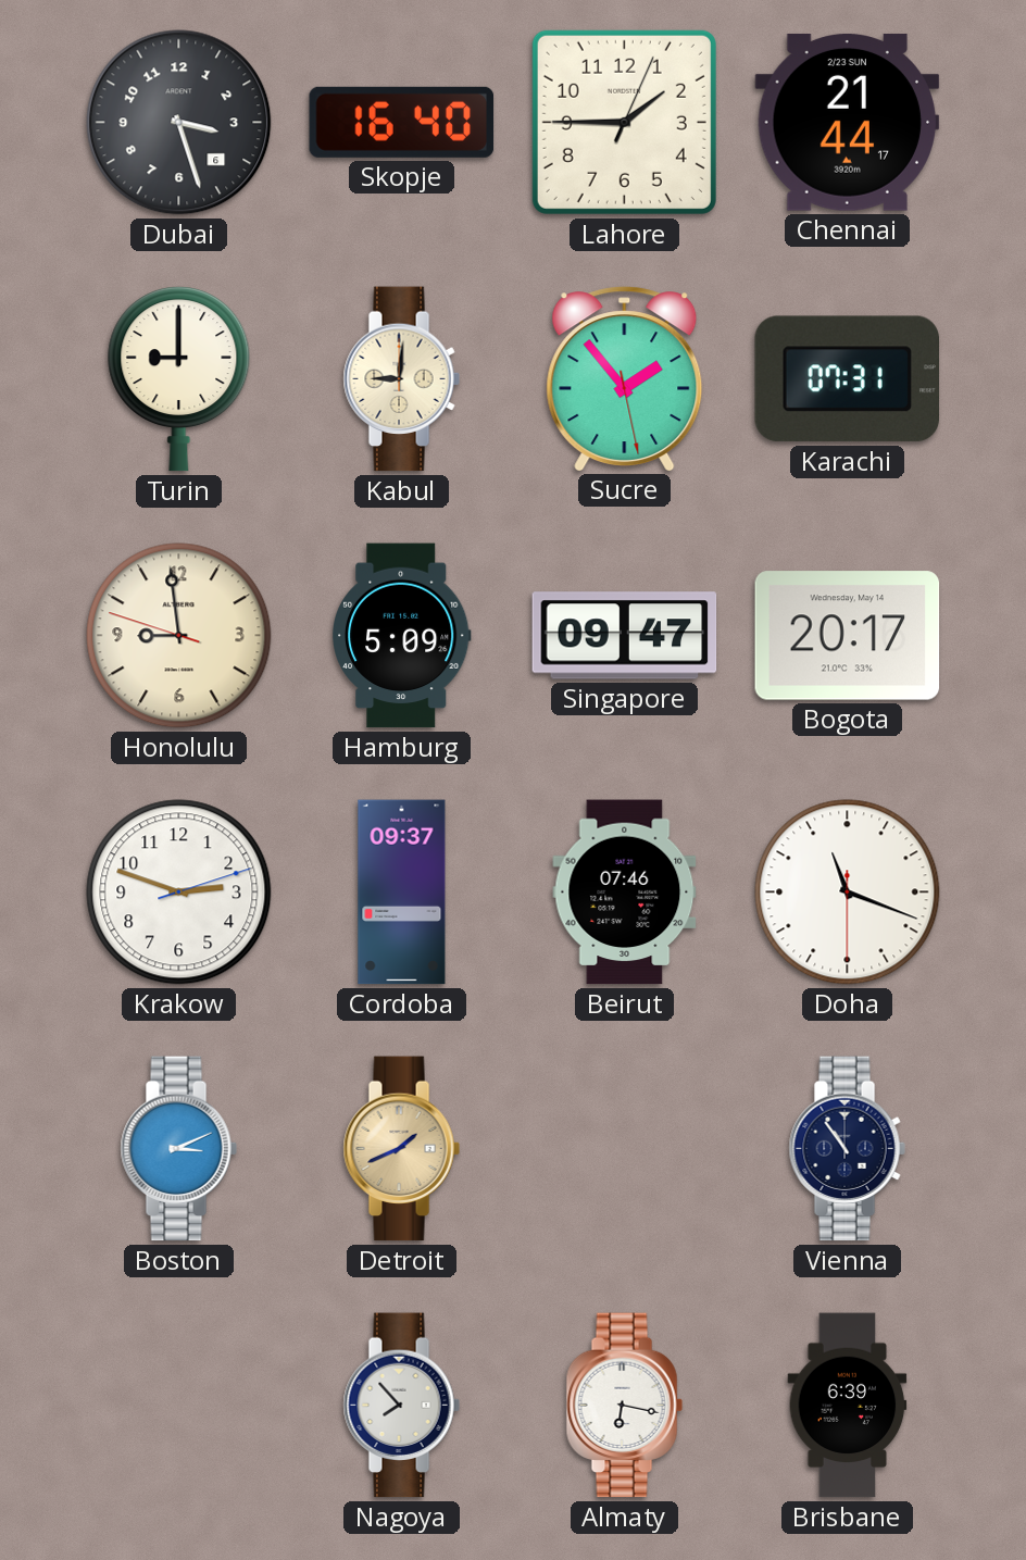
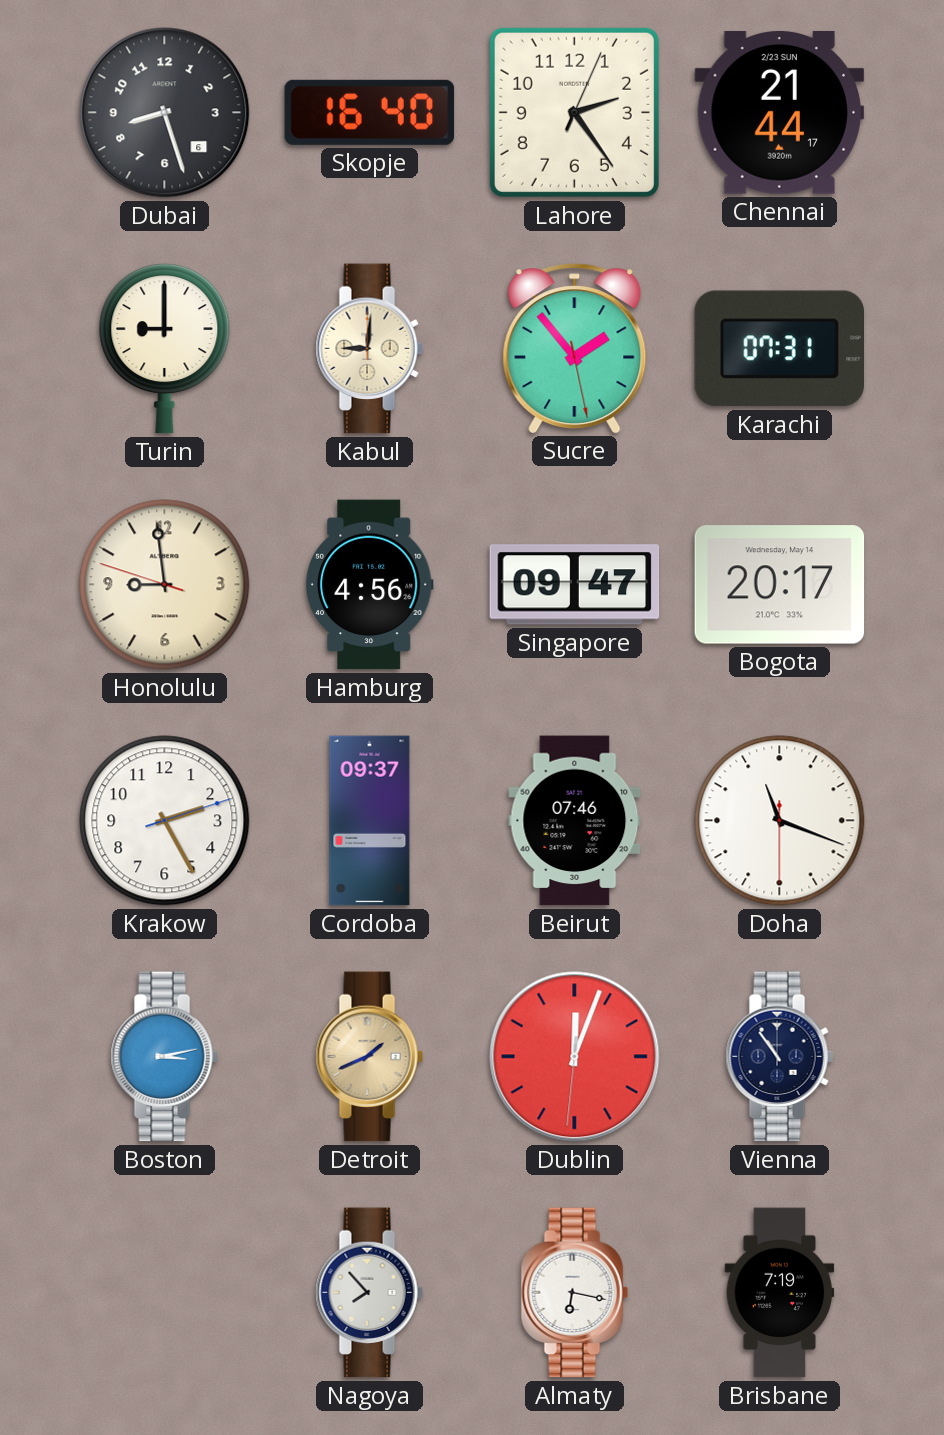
Dubai: 3:27 -> 8:27 (165, 113)
Lahore: 1:45 -> 2:24 (574, 112)
Hamburg: 5:09 -> 4:56 (369, 585)
Krakow: 2:48 -> 2:25 (165, 821)
Boston: 3:11 -> 3:13 (164, 1057)
Dublin: none -> 12:03 (575, 1057)
Brisbane: 6:39 -> 7:19 (780, 1293)
